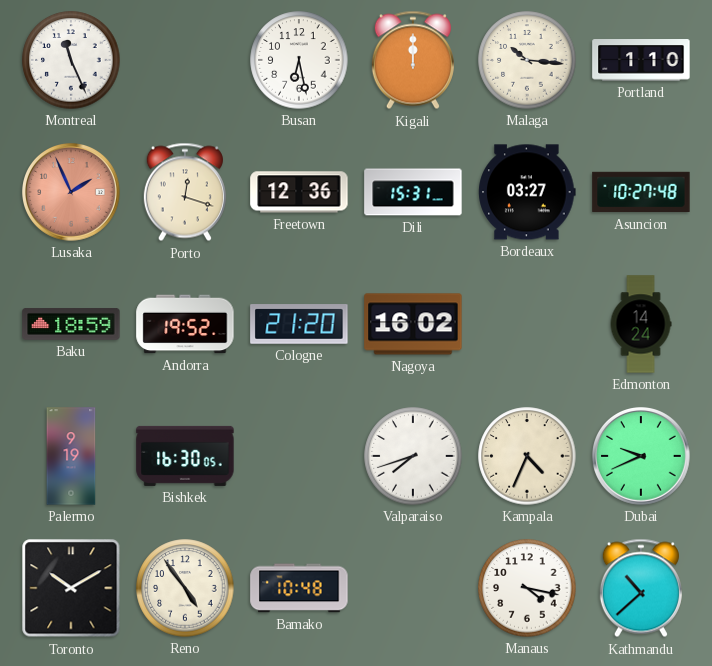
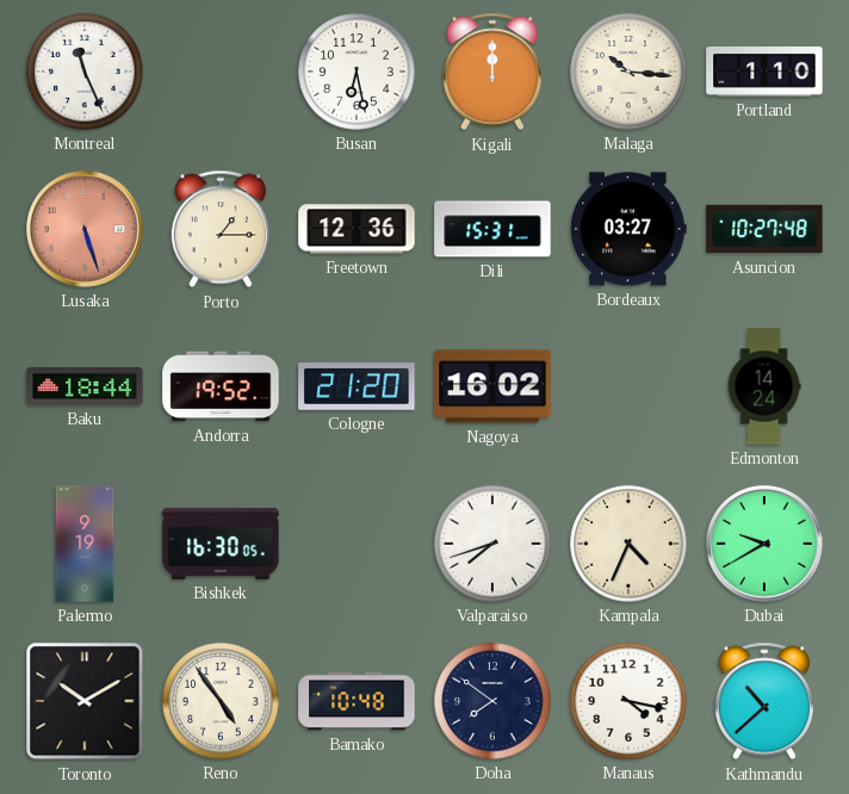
Lusaka: 1:56 -> 5:27 (86, 230)
Porto: 12:18 -> 1:15 (221, 229)
Baku: 18:59 -> 18:44 (85, 387)
Dubai: 9:41 -> 9:40 (766, 545)
Doha: none -> 7:51 (492, 701)
